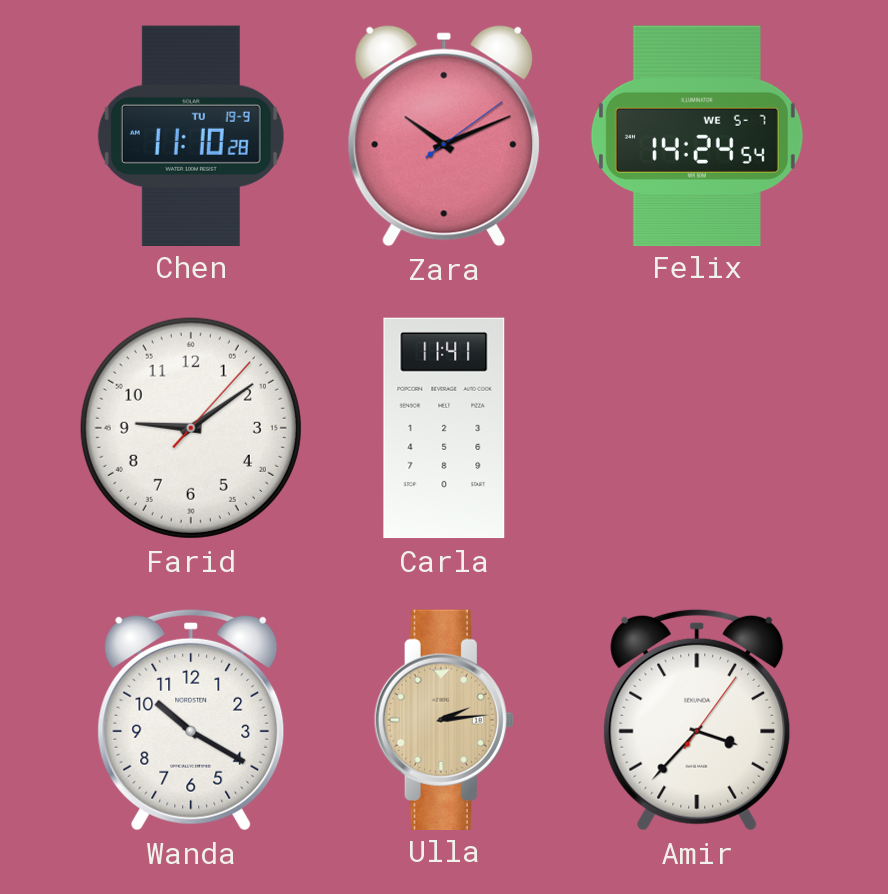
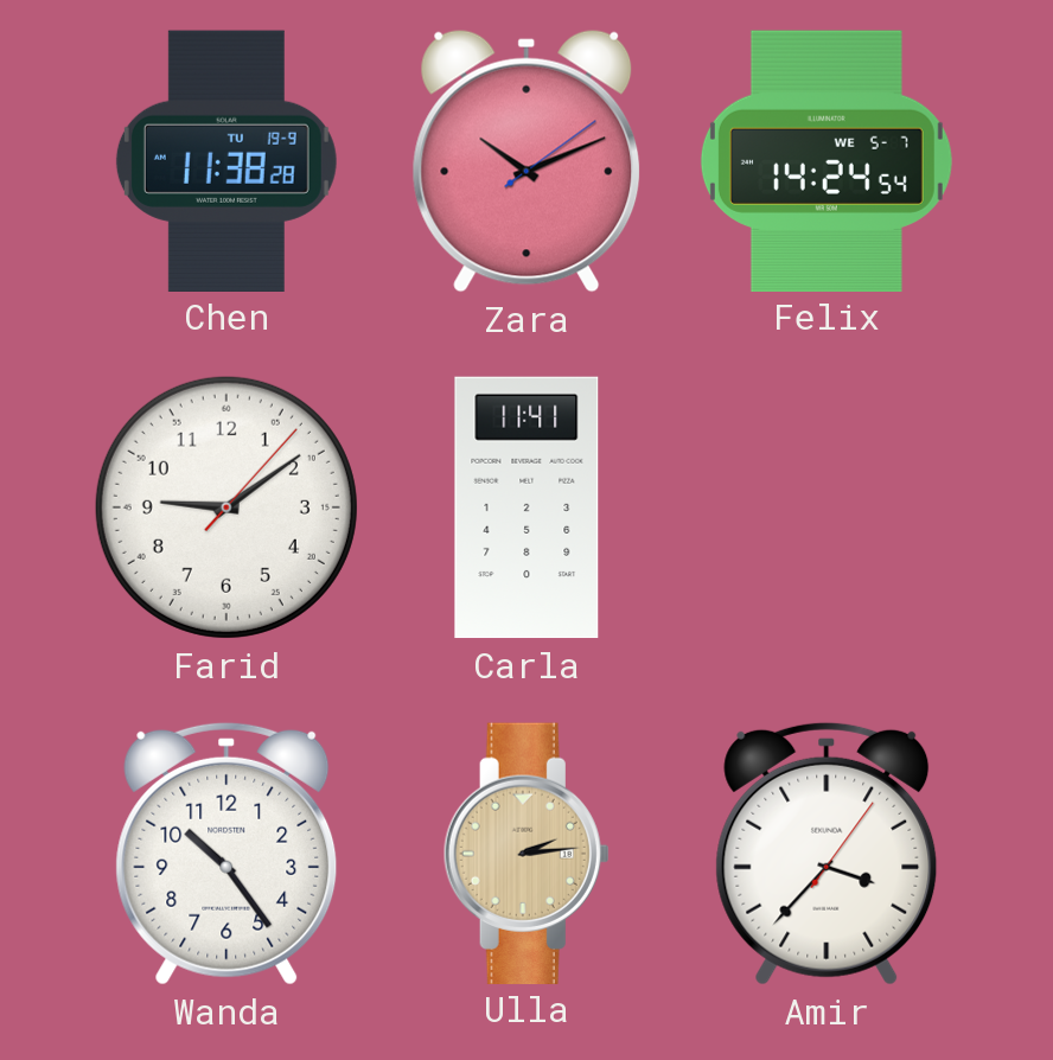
Chen: 11:10 -> 11:38 (226, 160)
Wanda: 10:20 -> 10:24 (226, 854)
